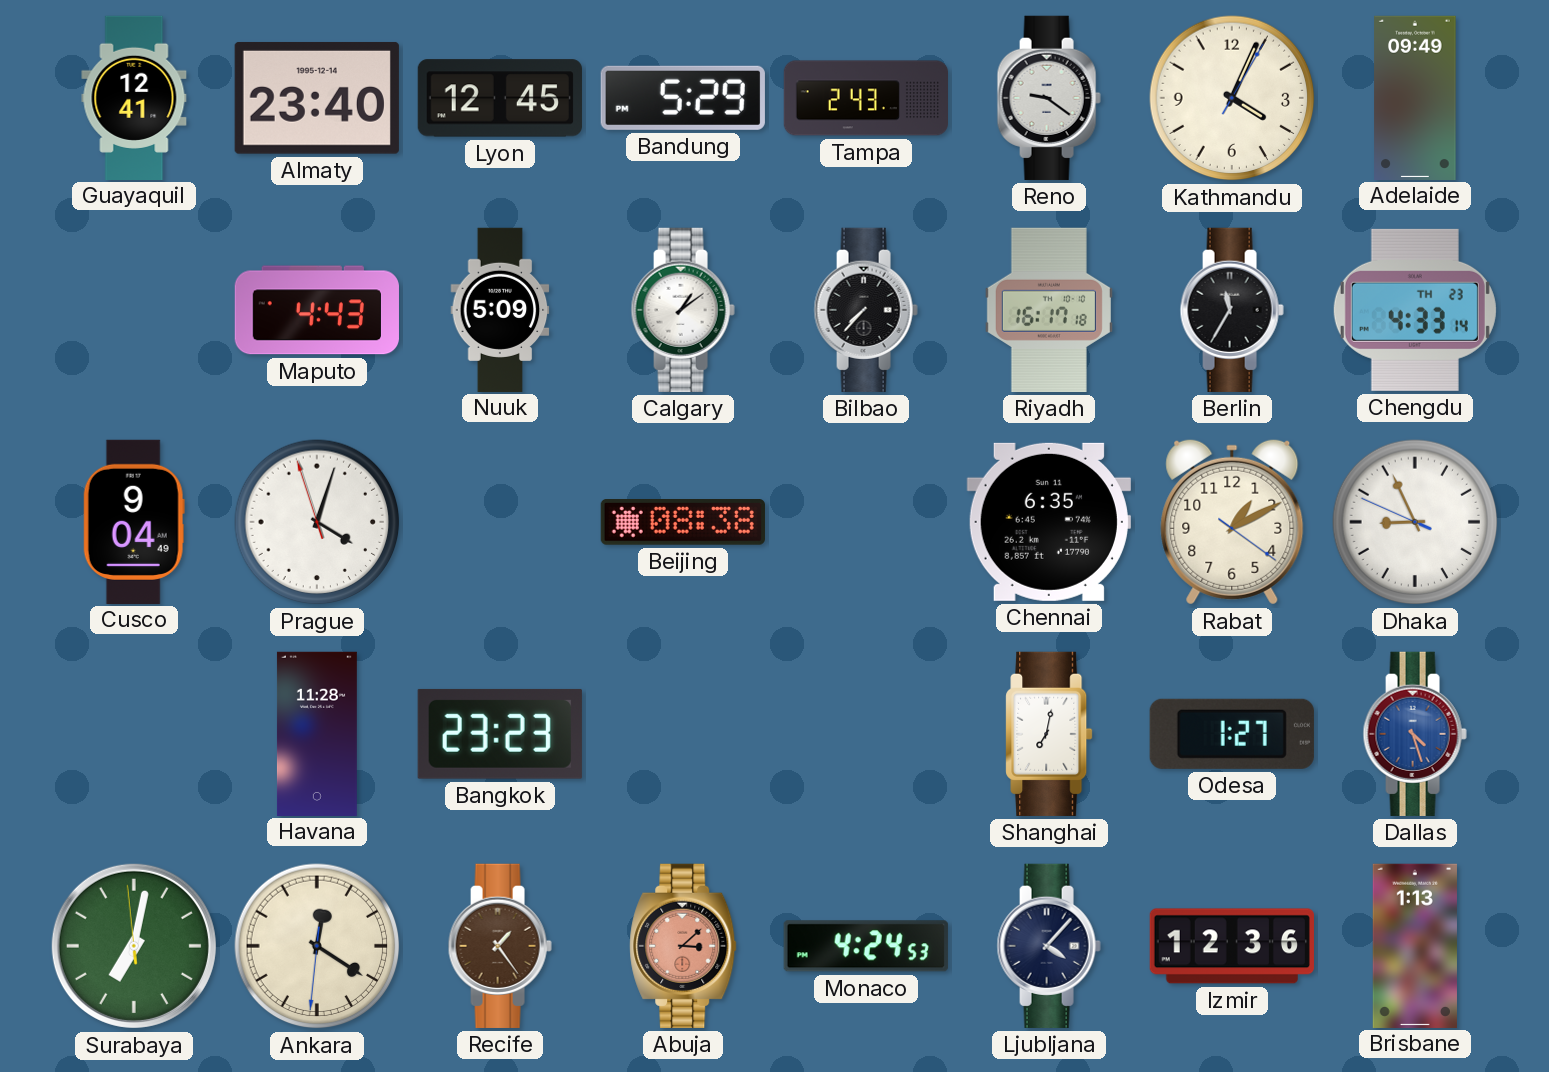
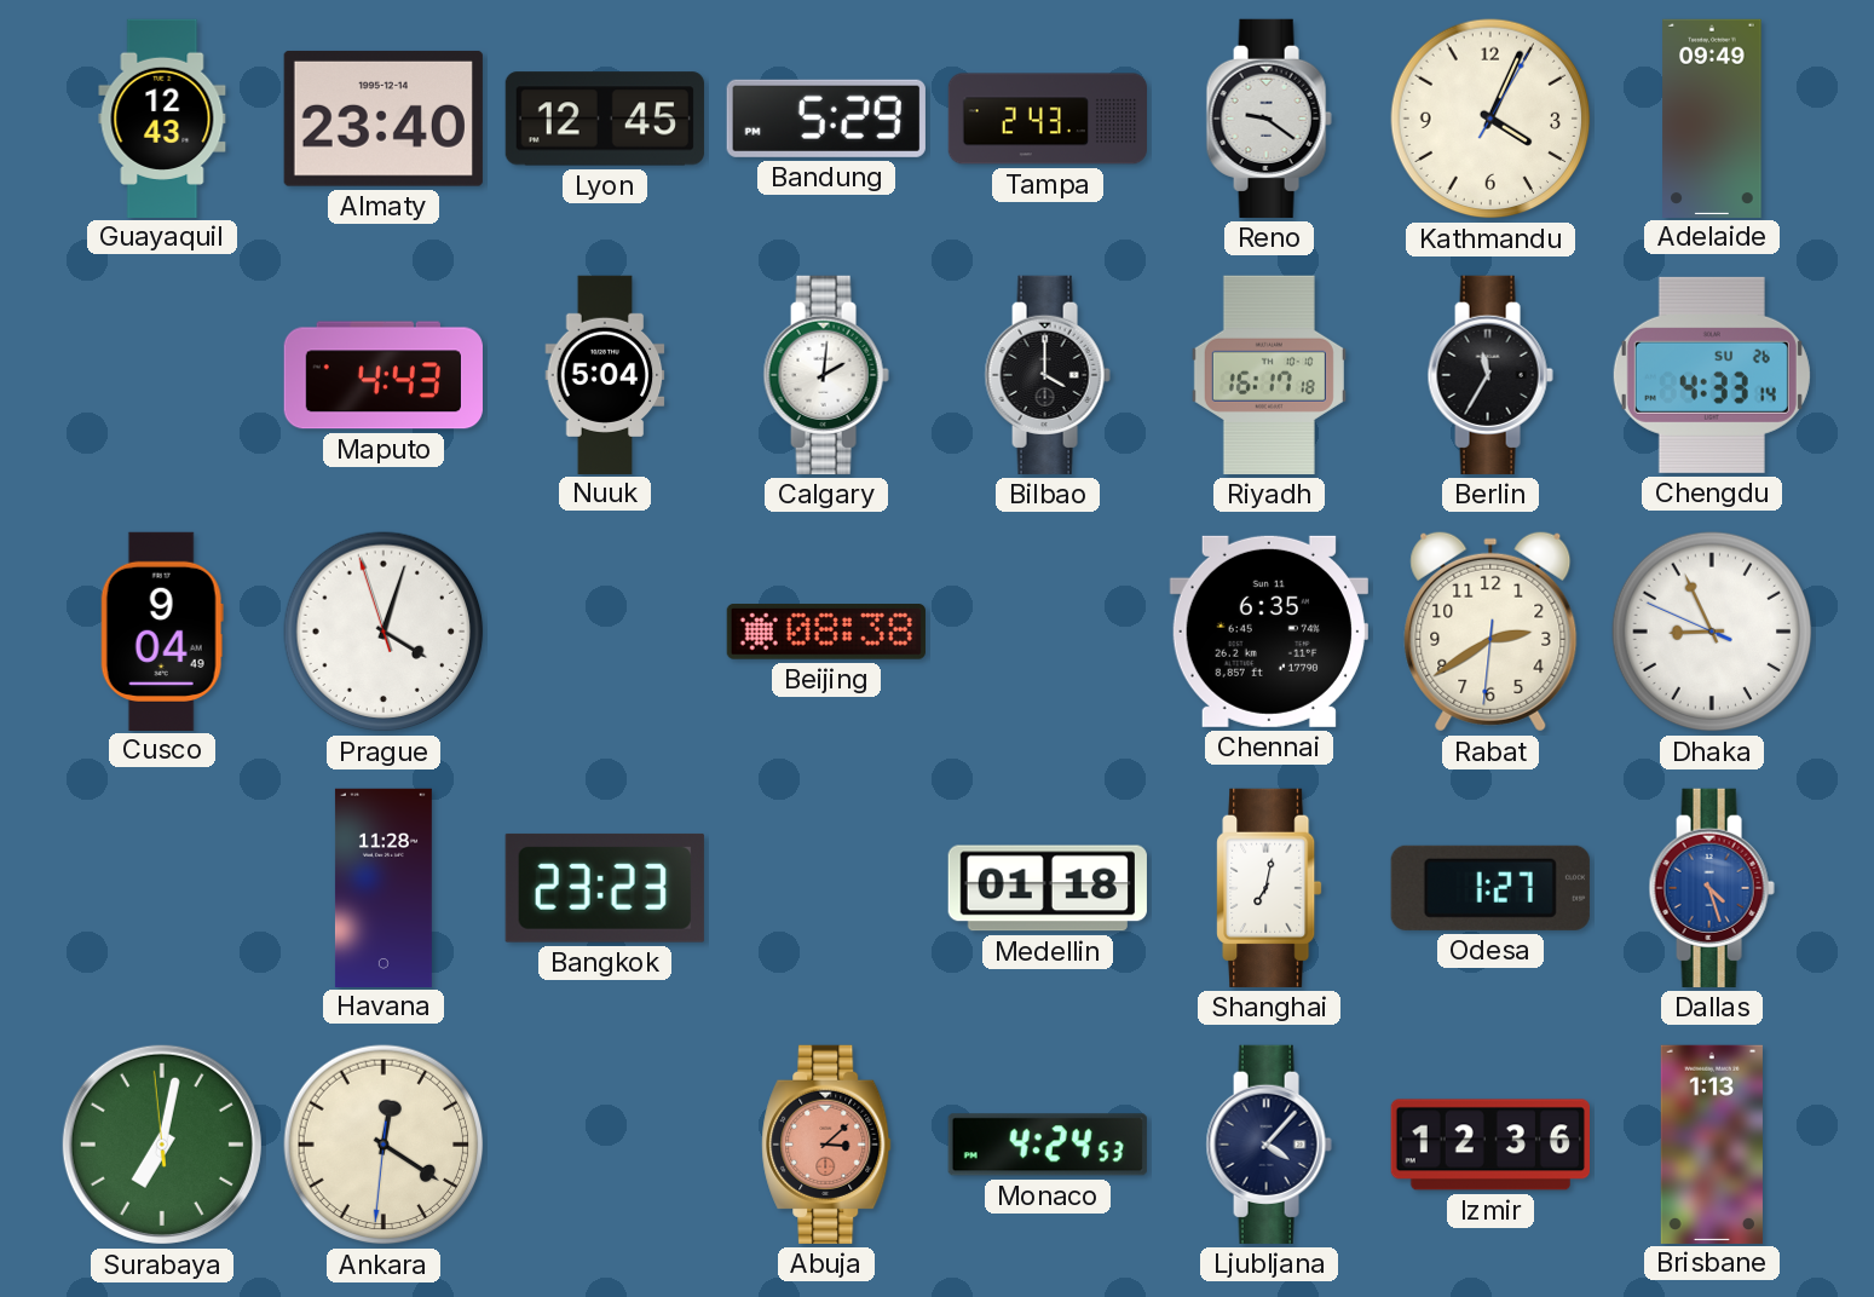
Guayaquil: 12:41 -> 12:43 (162, 117)
Nuuk: 5:09 -> 5:04 (605, 374)
Calgary: 1:09 -> 2:01 (826, 375)
Bilbao: 7:37 -> 4:00 (1048, 375)
Chengdu date: TH 23 -> SU 26 (1712, 375)
Rabat: 1:10 -> 2:39 (1490, 632)
Medellin: none -> 01:18 (1048, 888)
Recife: 1:24 -> none (500, 946)
